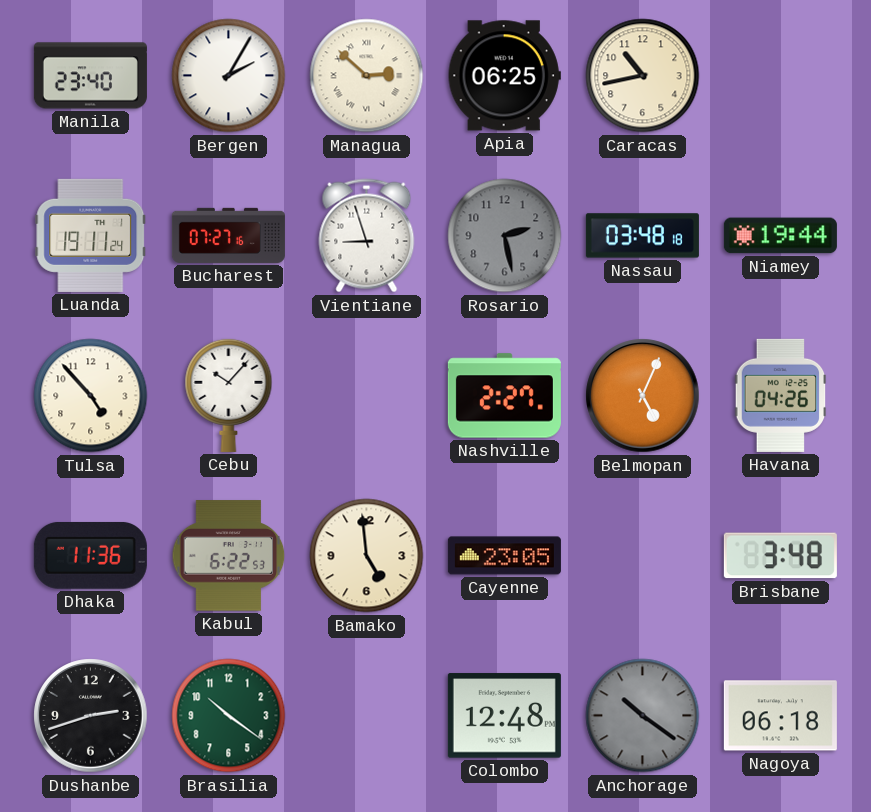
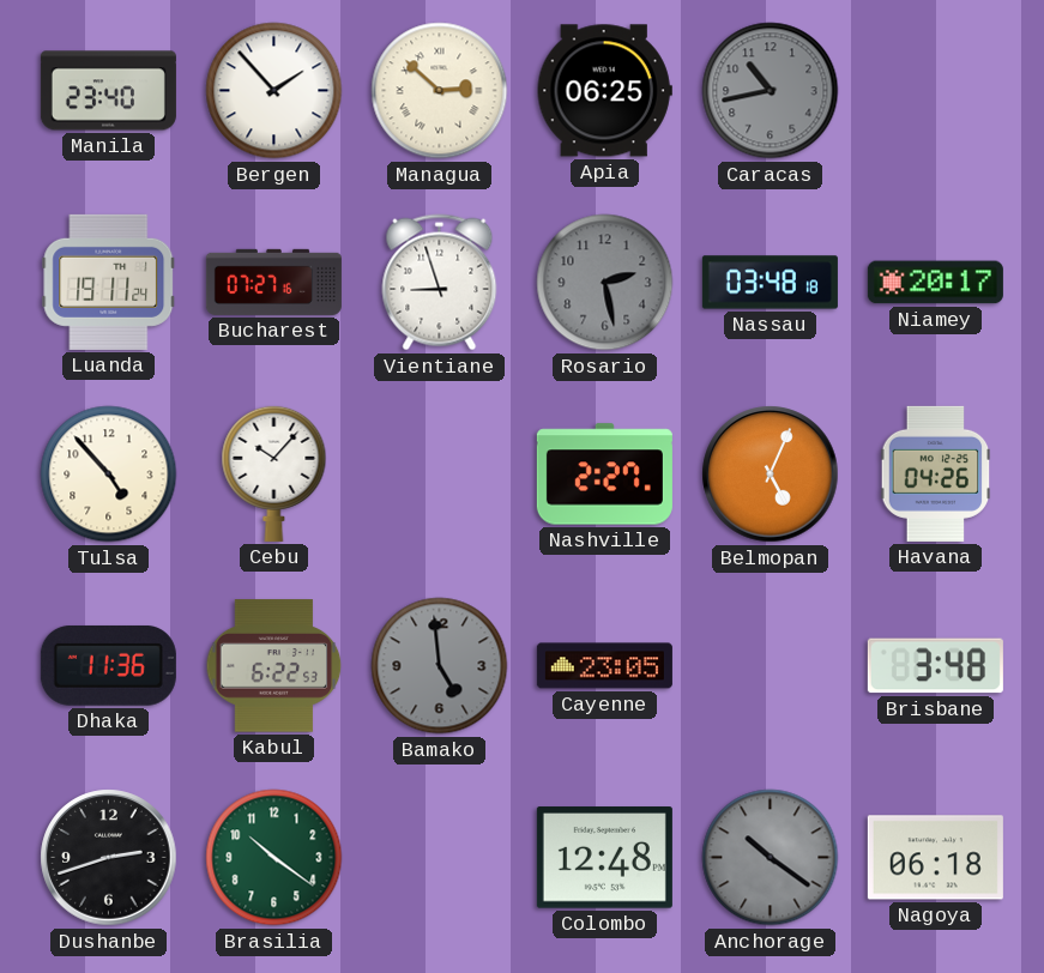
Bergen: 2:05 -> 1:53 (274, 91)
Caracas dial: cream -> grey (771, 91)
Niamey: 19:44 -> 20:17 (935, 283)
Bamako dial: cream -> grey (440, 666)
